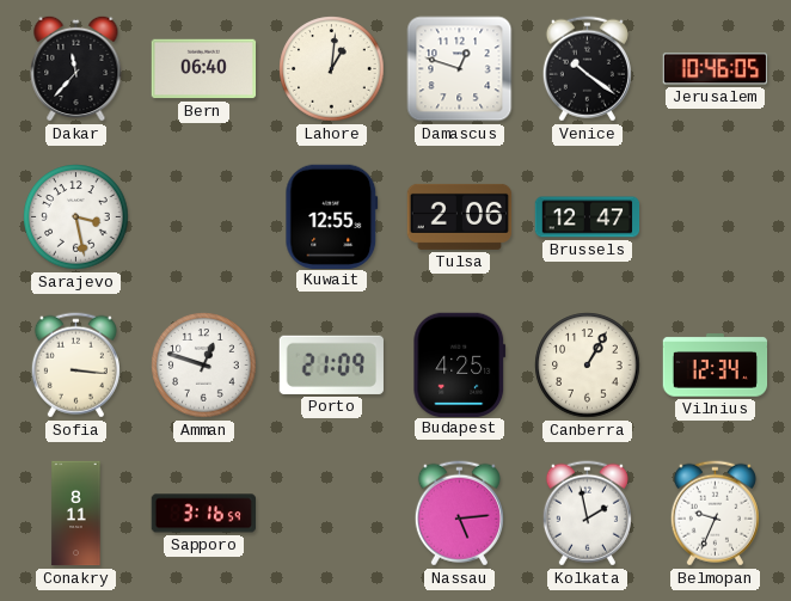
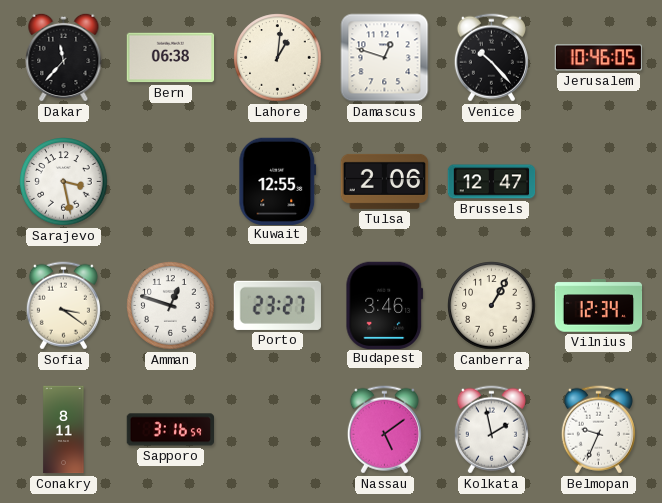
Bern: 06:40 -> 06:38 (171, 58)
Venice: 10:21 -> 10:23 (491, 58)
Sofia: 3:16 -> 3:21 (63, 306)
Porto: 21:09 -> 23:27 (277, 305)
Budapest: 4:25 -> 3:46 (385, 305)
Nassau: 5:14 -> 5:09 (384, 430)
